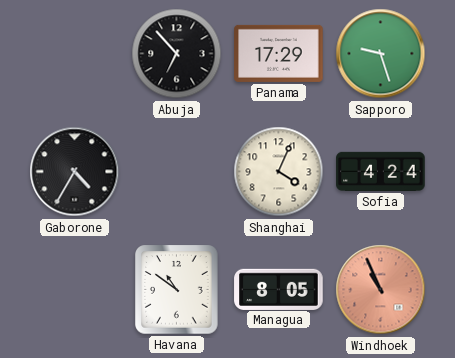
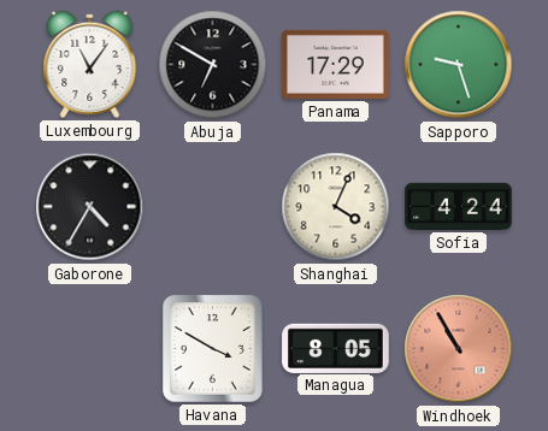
Luxembourg: none -> 11:06 (90, 64)
Abuja: 6:53 -> 6:50 (213, 65)
Havana: 10:51 -> 3:50 (213, 349)
Windhoek: 10:56 -> 10:55 (459, 349)
